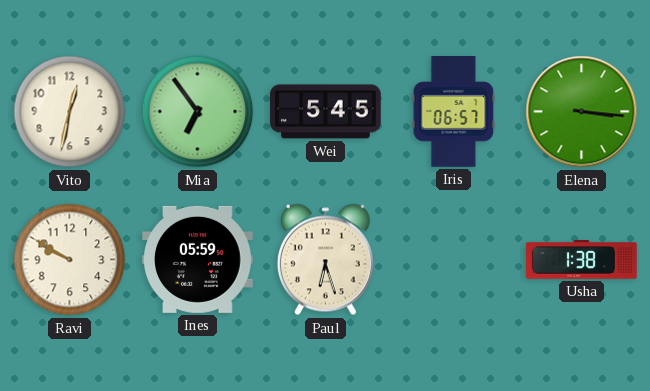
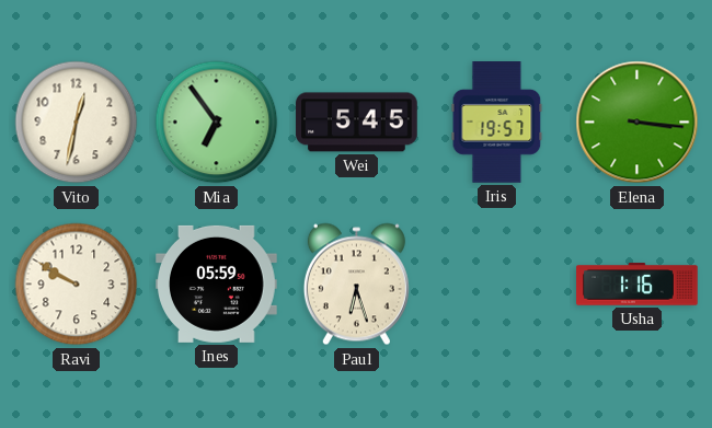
Iris: 06:57 -> 19:57 (497, 123)
Usha: 1:38 -> 1:16 (638, 285)
